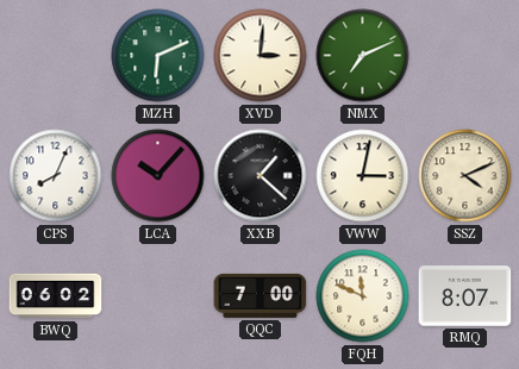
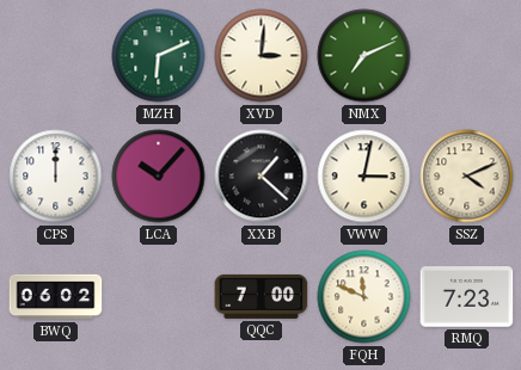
CPS: 8:04 -> 12:00 (56, 177)
RMQ: 8:07 -> 7:23 (467, 297)
